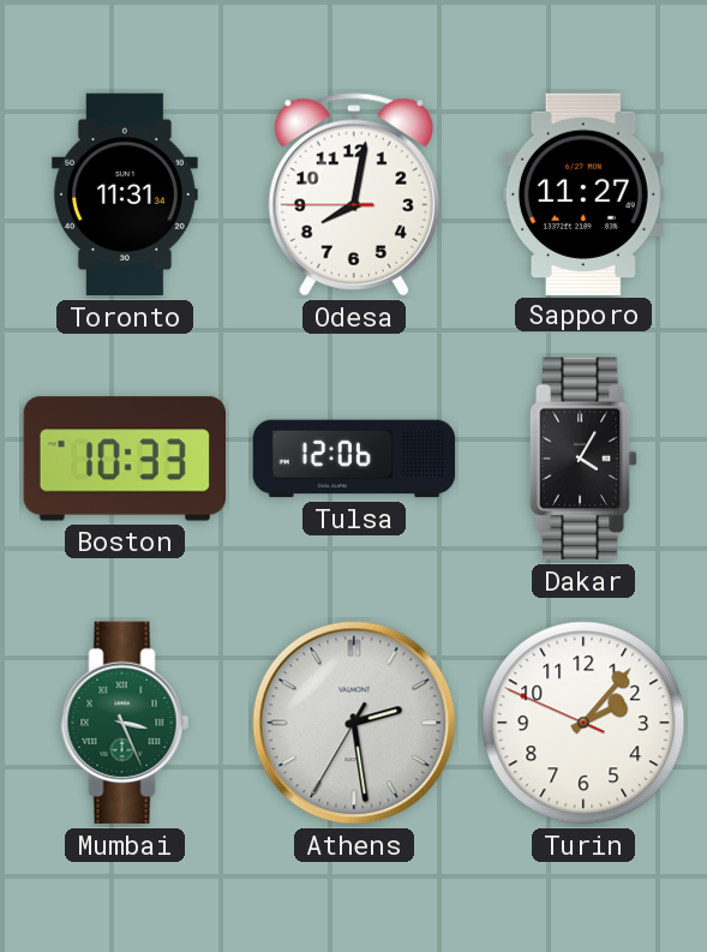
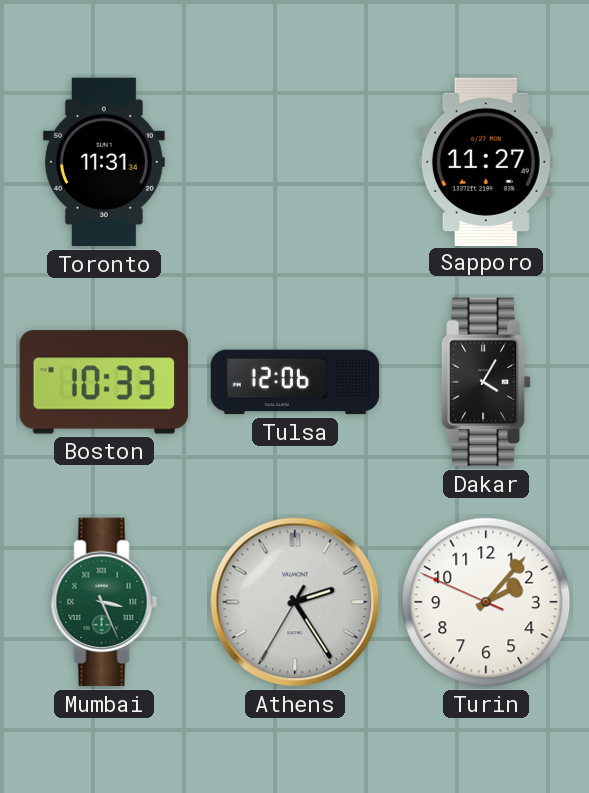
Odesa: 8:01 -> none (354, 194)
Athens: 2:28 -> 2:24 (295, 602)
